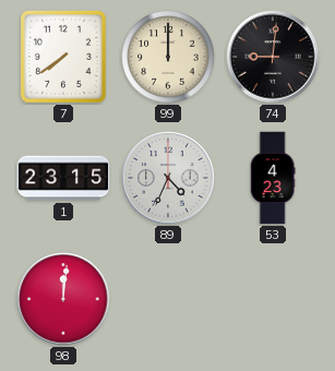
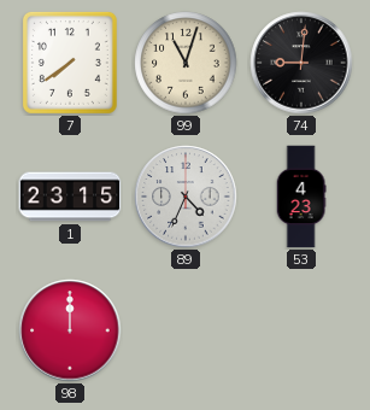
99: 12:00 -> 11:03 (186, 63)
98: 12:01 -> 12:00 (70, 330)
